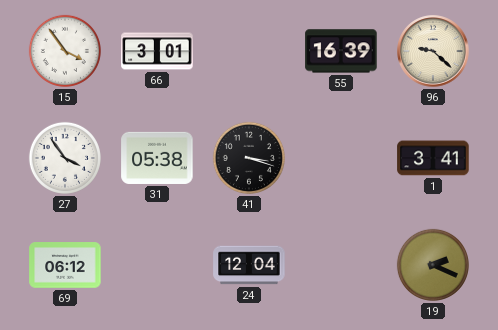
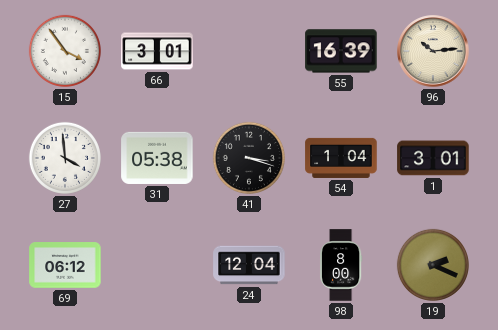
96: 9:22 -> 10:14 (433, 51)
27: 3:54 -> 3:59 (65, 158)
54: none -> 1:04 (341, 158)
1: 3:41 -> 3:01 (433, 158)
98: none -> 8:00 (341, 265)
